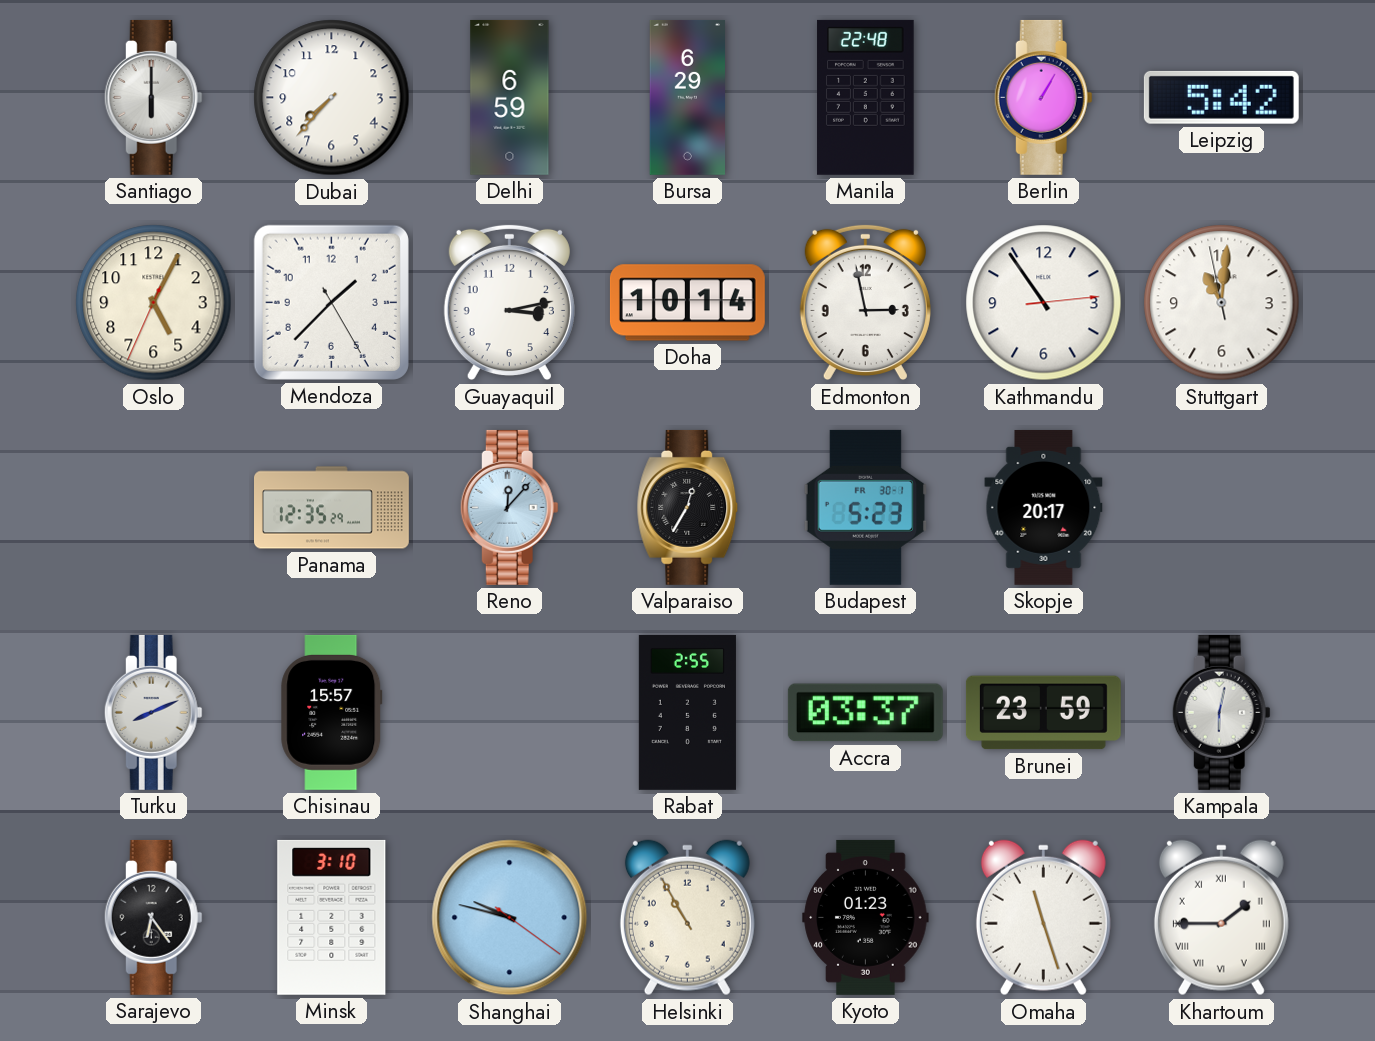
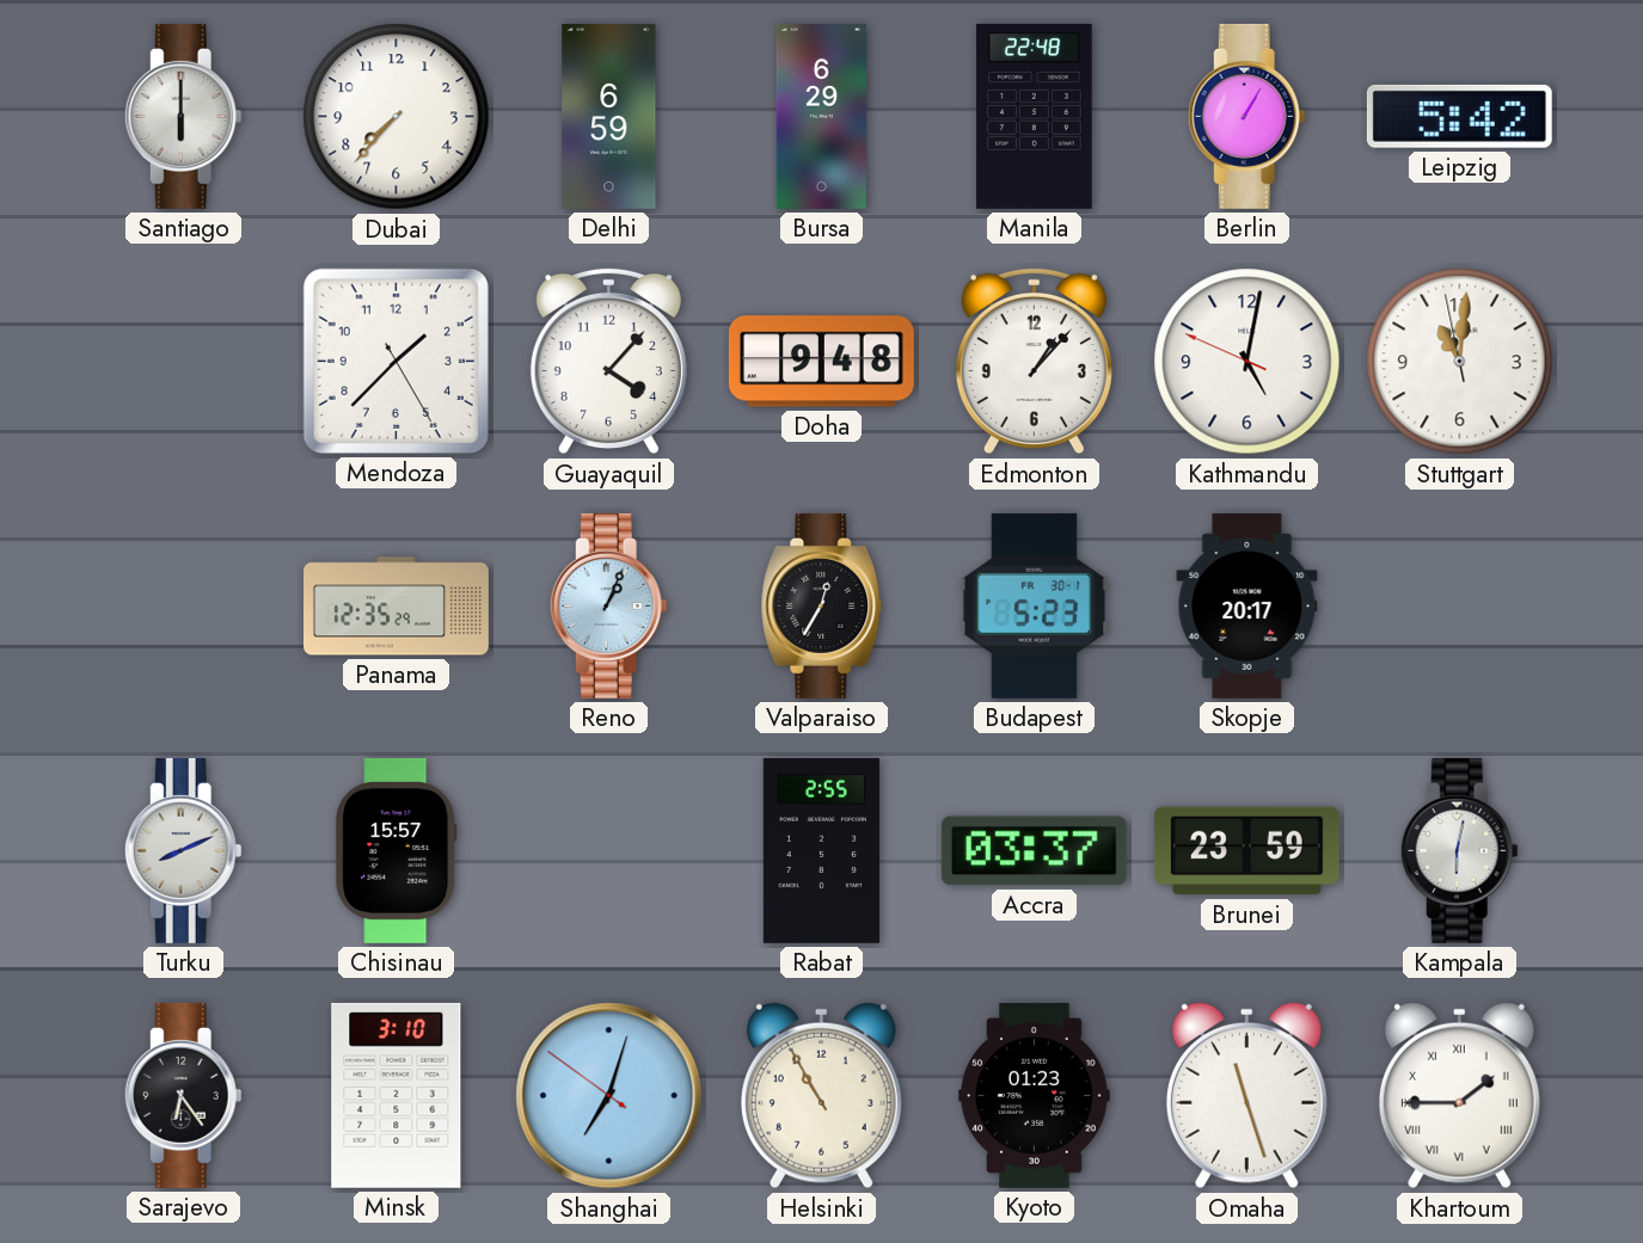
Oslo: 5:04 -> none (154, 303)
Guayaquil: 3:13 -> 4:07 (608, 362)
Doha: 10:14 -> 9:48 (821, 362)
Edmonton: 2:58 -> 1:07 (1034, 362)
Kathmandu: 10:54 -> 5:01 (1247, 362)
Reno: 12:07 -> 1:04 (608, 605)
Shanghai: 9:47 -> 7:02 (609, 1096)
